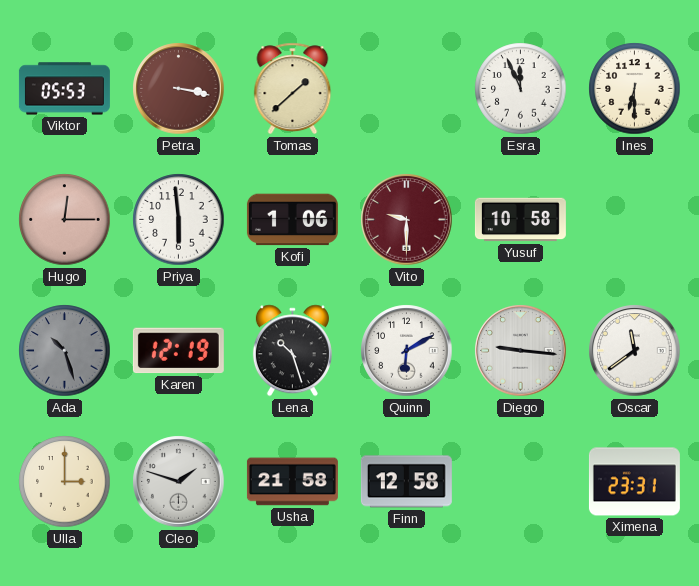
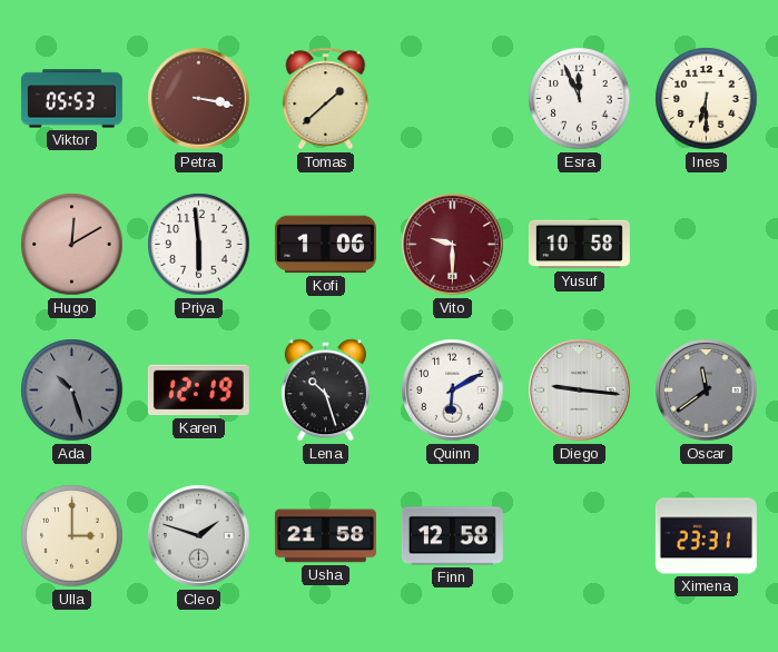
Hugo: 12:15 -> 12:10 (72, 245)
Oscar dial: white -> grey (707, 391)
